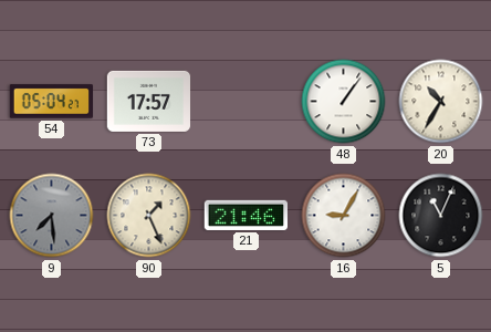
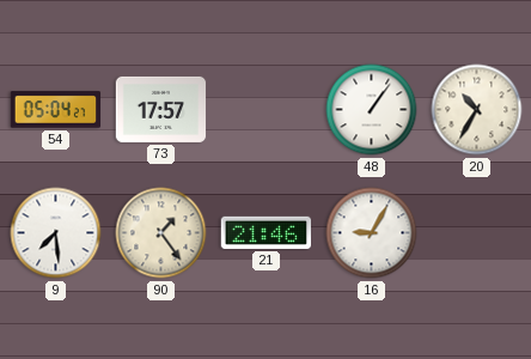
9 dial: grey -> white (56, 233)
90: 1:26 -> 1:24 (161, 233)
5: 11:04 -> none (441, 216)
